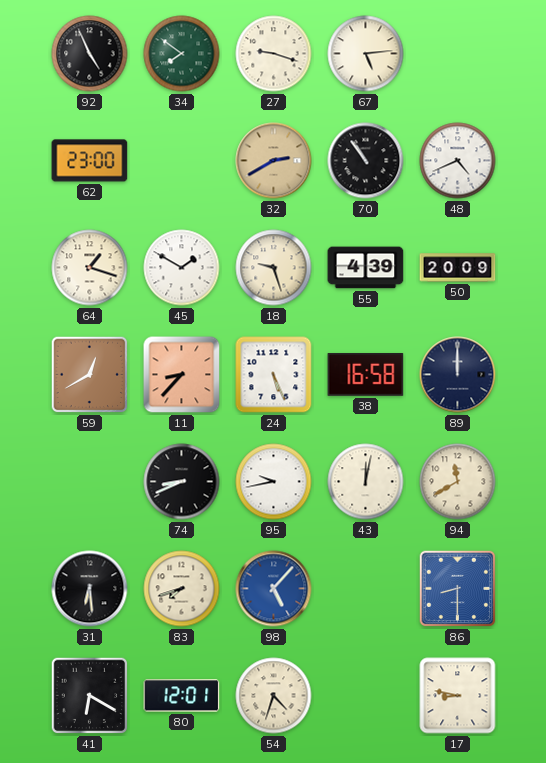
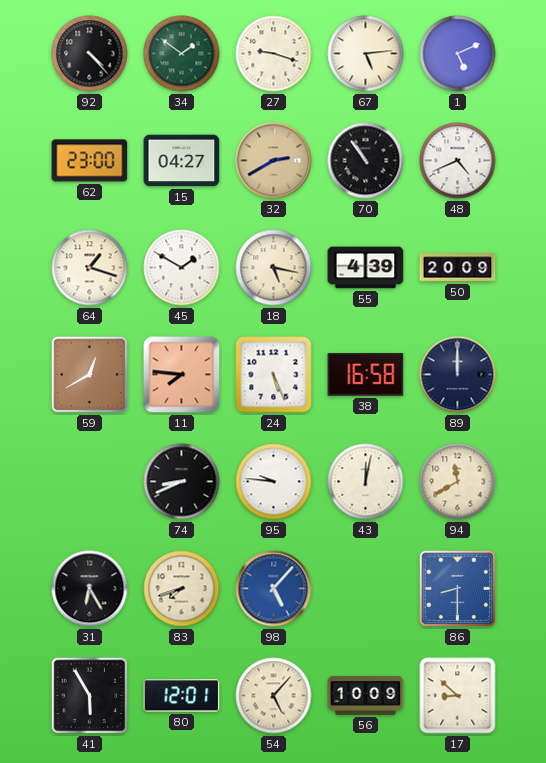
92: 4:56 -> 4:23 (90, 54)
34: 7:51 -> 1:51 (182, 54)
1: none -> 5:11 (458, 54)
15: none -> 04:27 (182, 161)
18: 9:27 -> 5:17 (274, 268)
11: 8:37 -> 7:46 (182, 375)
95: 9:43 -> 9:46 (274, 482)
31: 6:29 -> 6:25 (90, 589)
41: 6:20 -> 5:55 (90, 696)
54: 4:33 -> 5:07 (274, 696)
56: none -> 10:09 (366, 695)
17: 8:47 -> 8:52 (458, 696)
